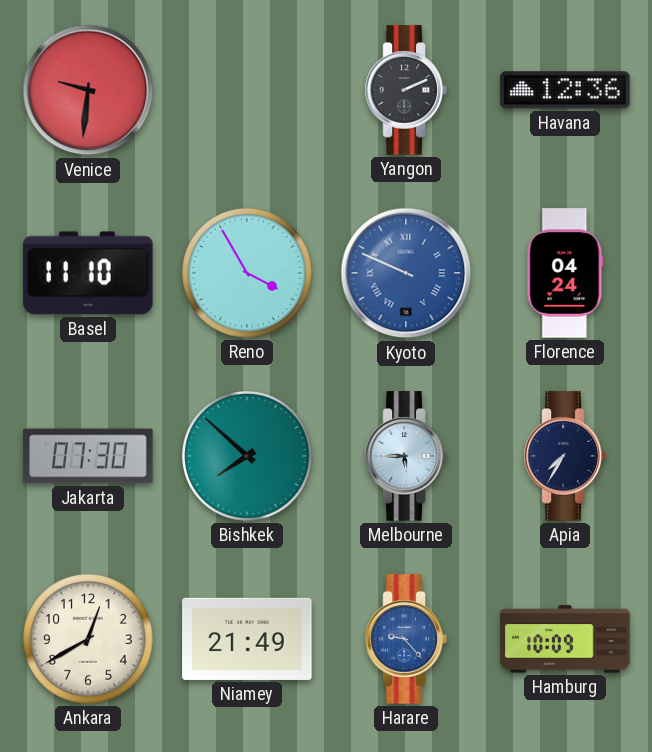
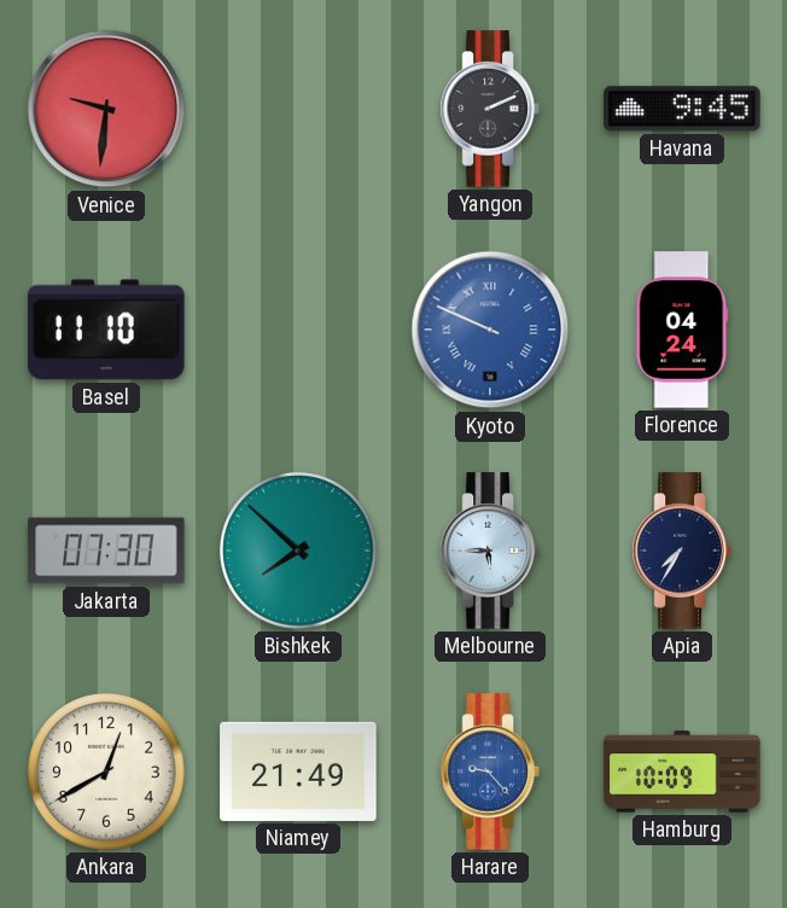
Havana: 12:36 -> 9:45 (682, 109)
Reno: 3:55 -> none (247, 273)
